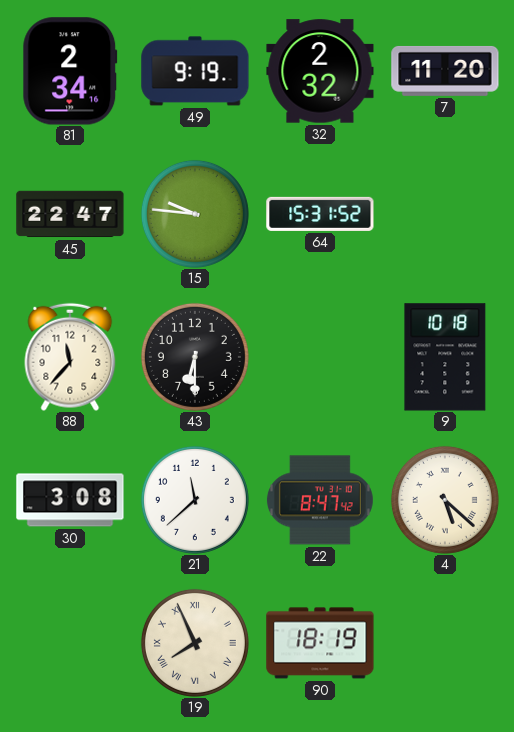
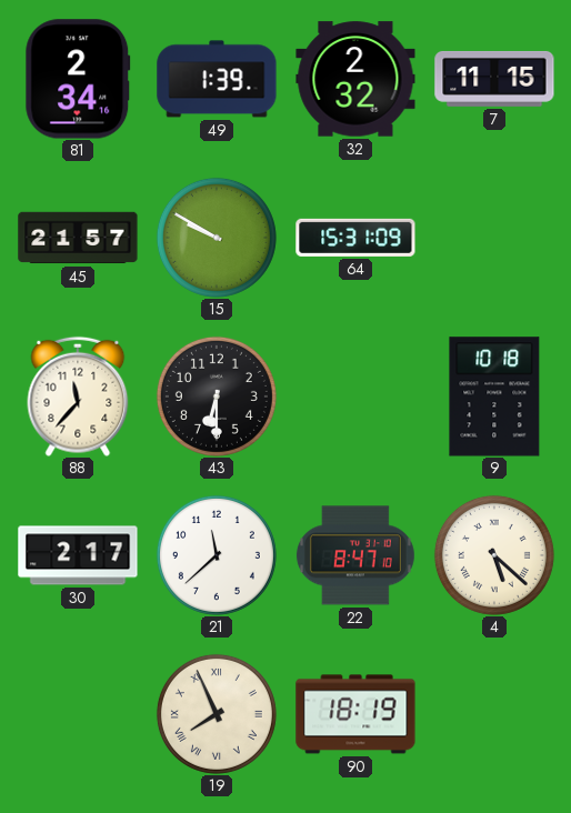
49: 9:19 -> 1:39 (217, 79)
7: 11:20 -> 11:15 (494, 79)
45: 22:47 -> 21:57 (78, 238)
15: 9:46 -> 9:50 (217, 238)
64: 15:31:52 -> 15:31:09 (355, 238)
30: 3:08 -> 2:17 (78, 555)
22: 8:47:42 -> 8:47:10 (355, 555)
